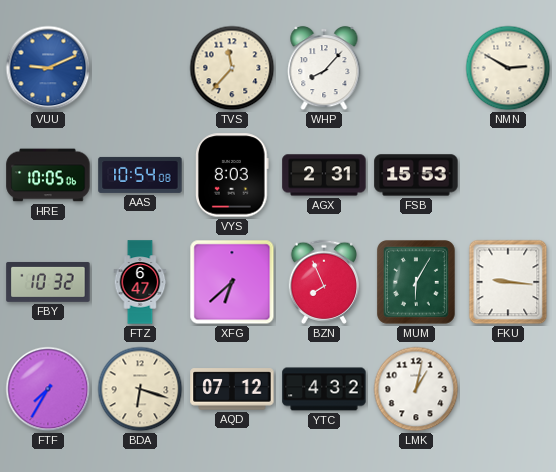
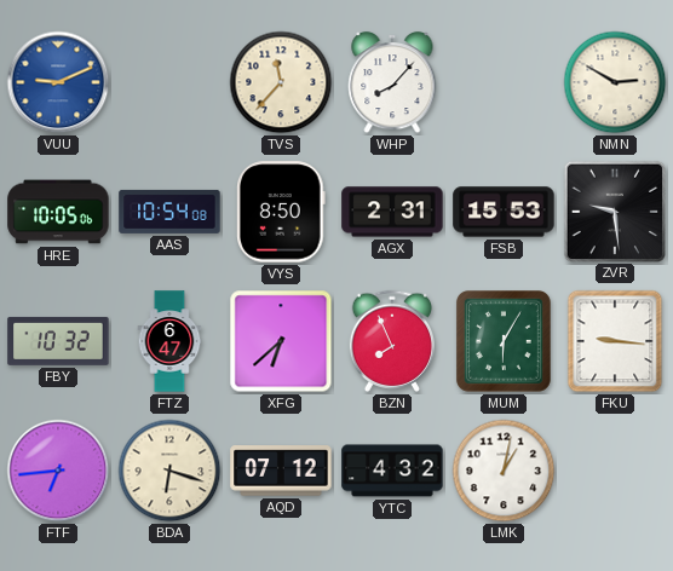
VYS: 8:03 -> 8:50 (281, 212)
ZVR: none -> 9:29 (614, 210)
FTF: 7:35 -> 6:44 (58, 471)
